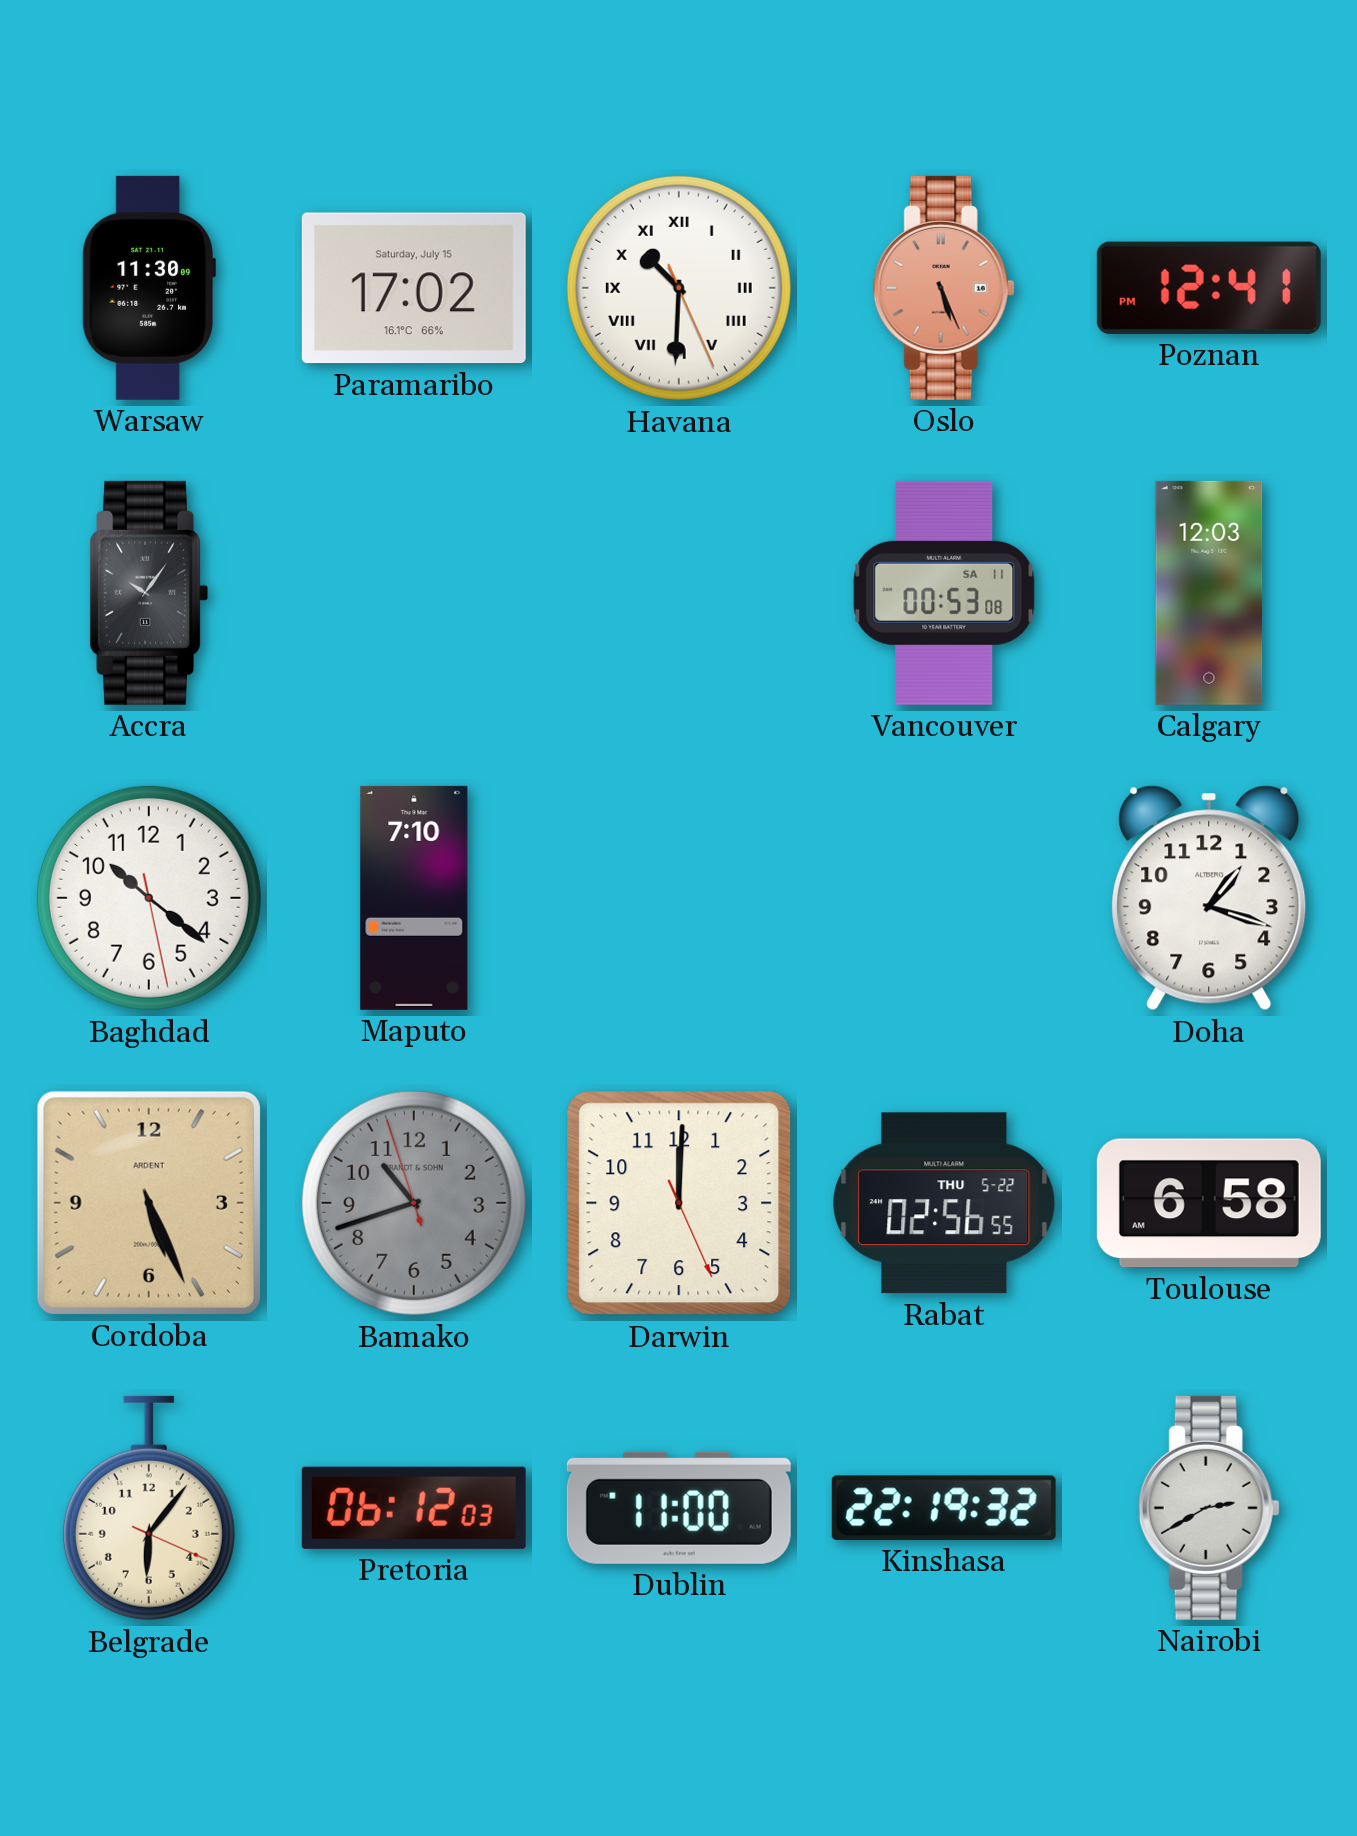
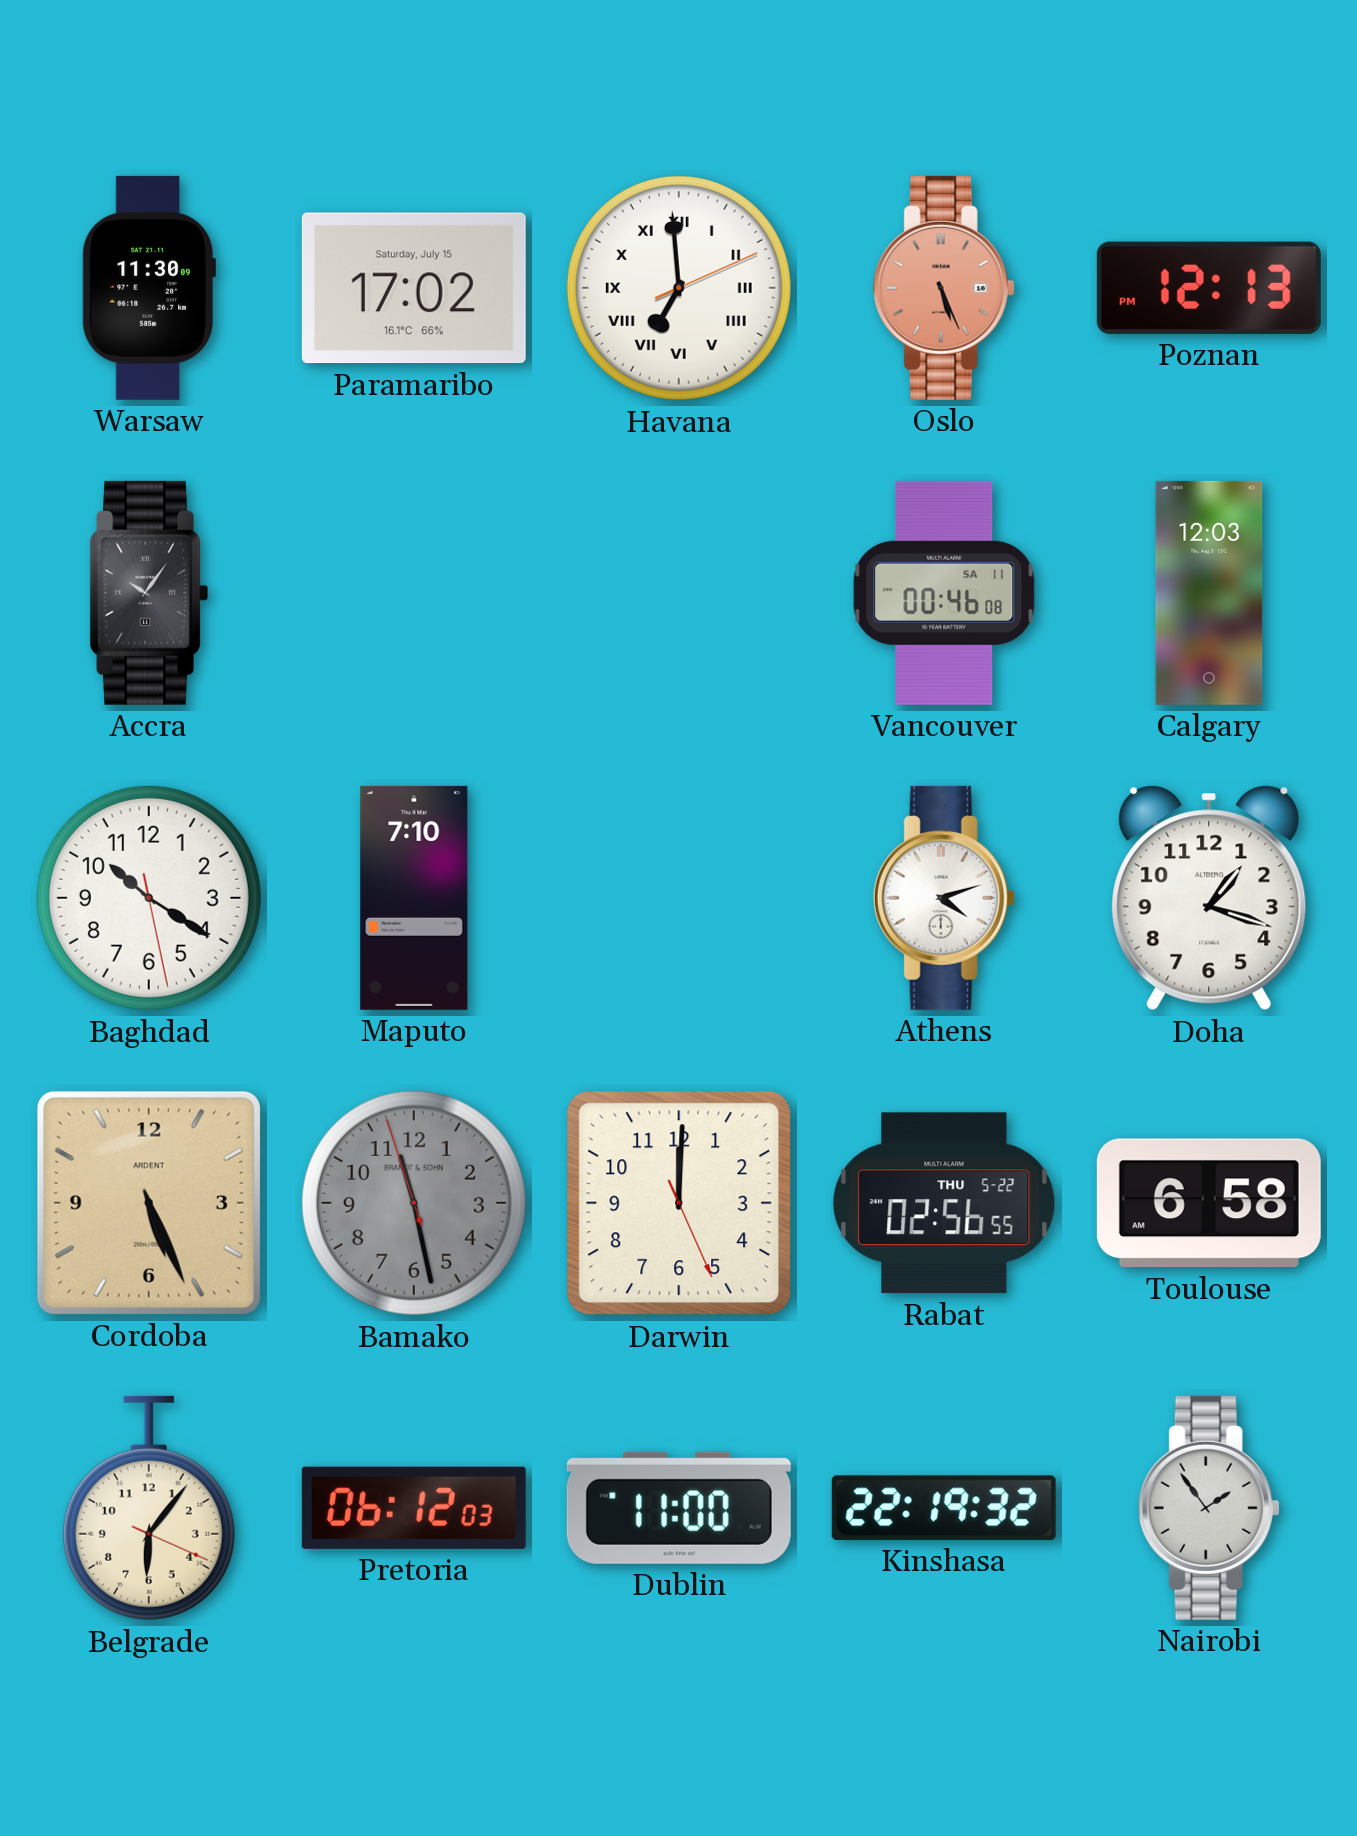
Havana: 10:30 -> 6:59 (679, 288)
Poznan: 12:41 -> 12:13 (1209, 288)
Vancouver: 00:53 -> 00:46 (944, 593)
Baghdad: 10:21 -> 10:20 (149, 898)
Athens: none -> 4:12 (944, 898)
Bamako: 10:41 -> 11:27 (414, 1203)
Nairobi: 2:40 -> 1:54 (1209, 1508)
